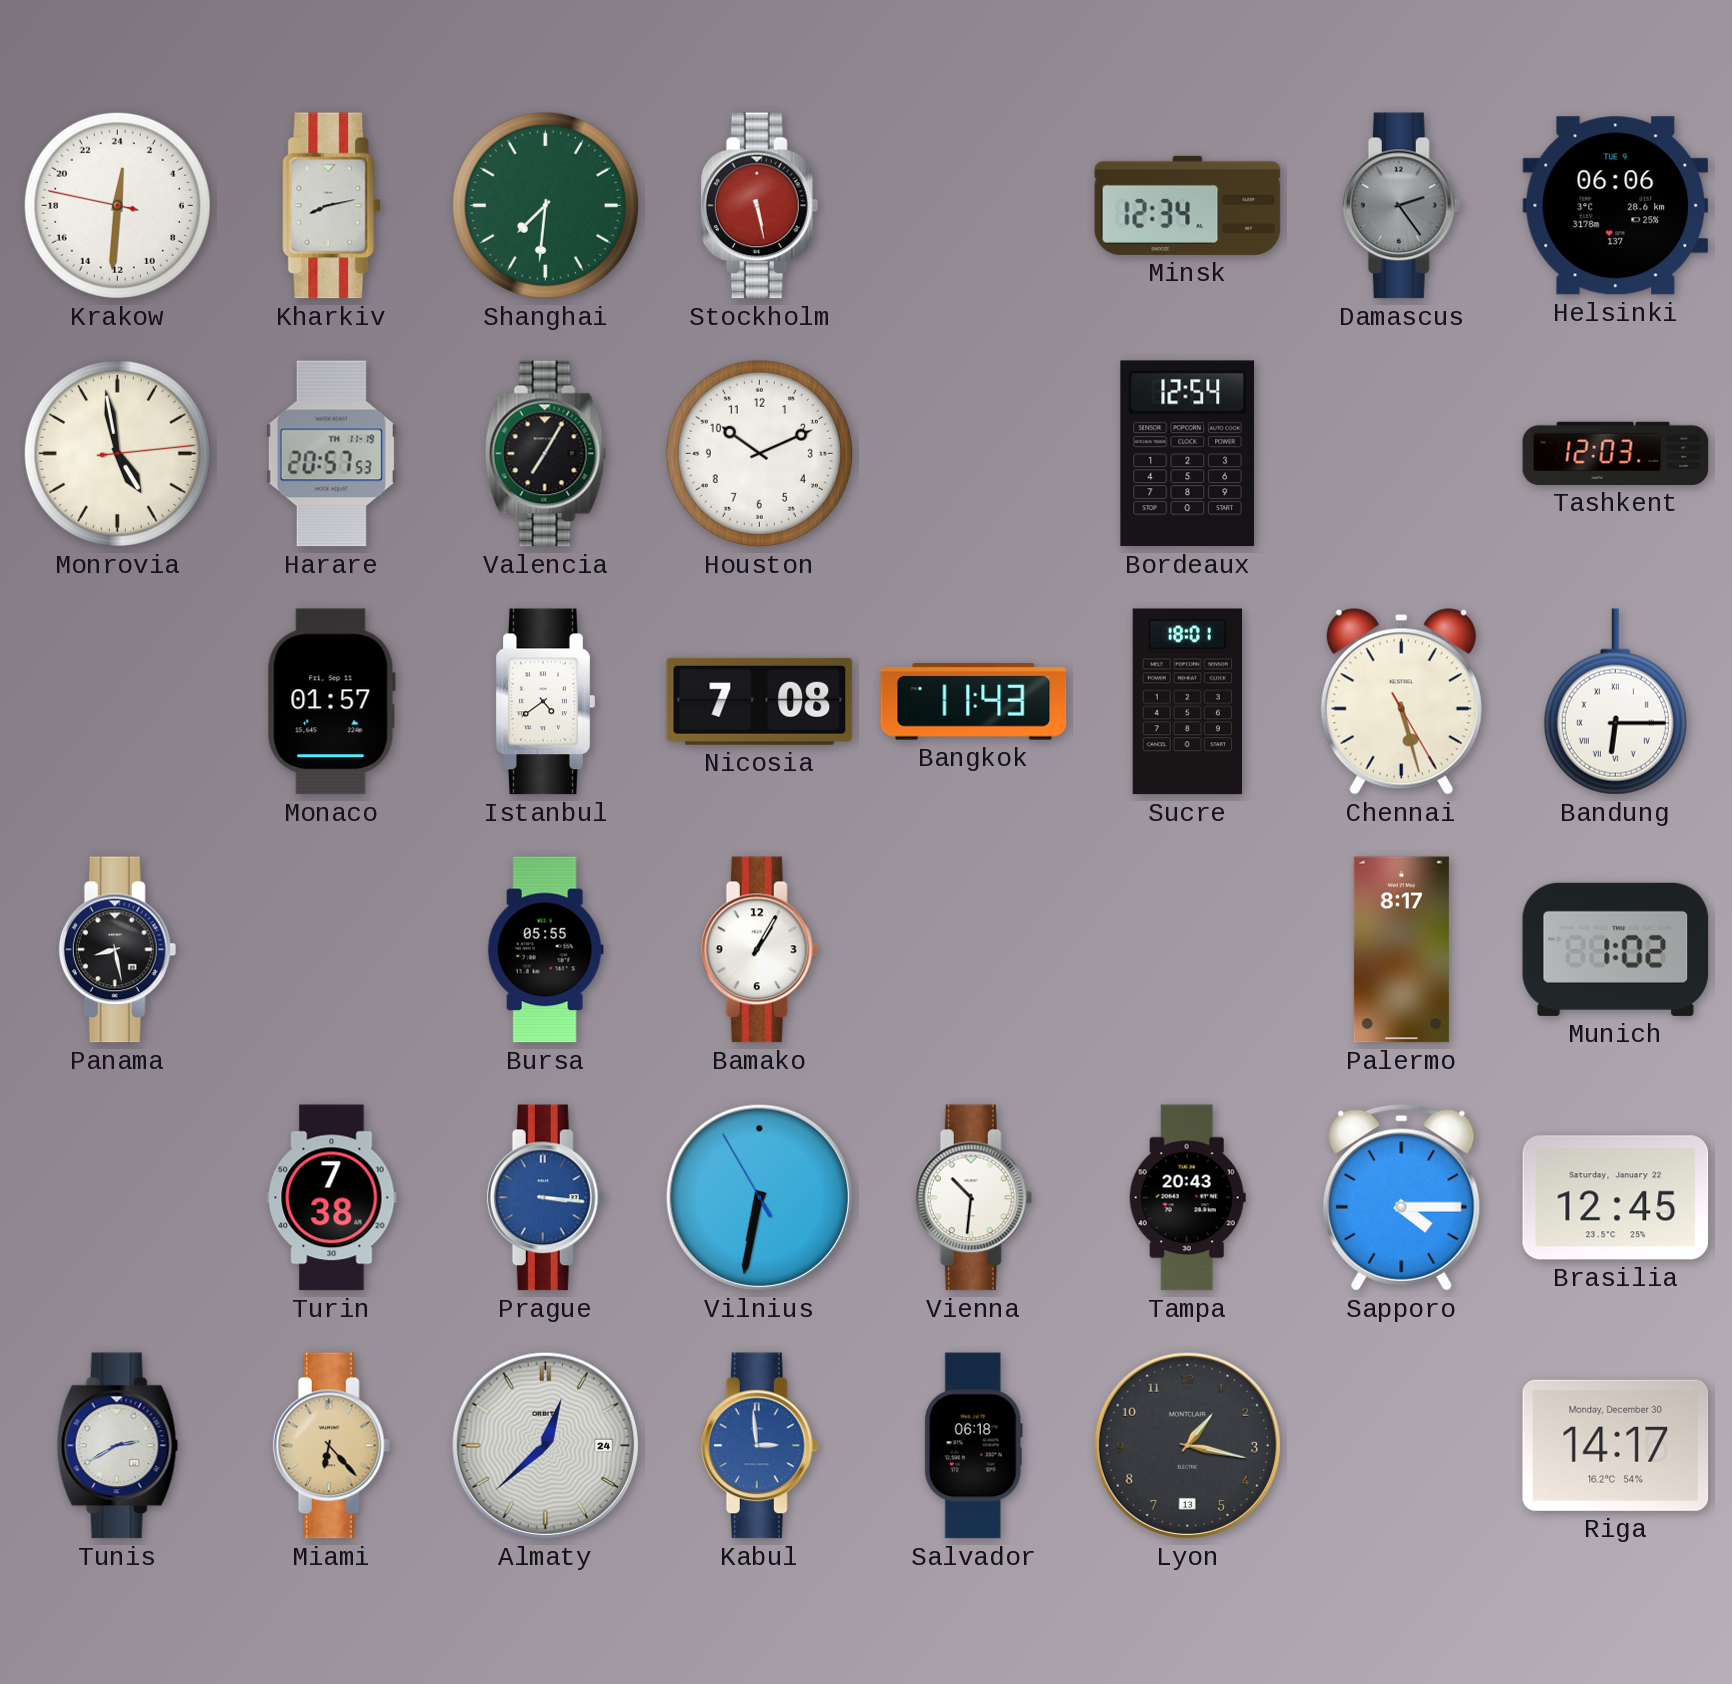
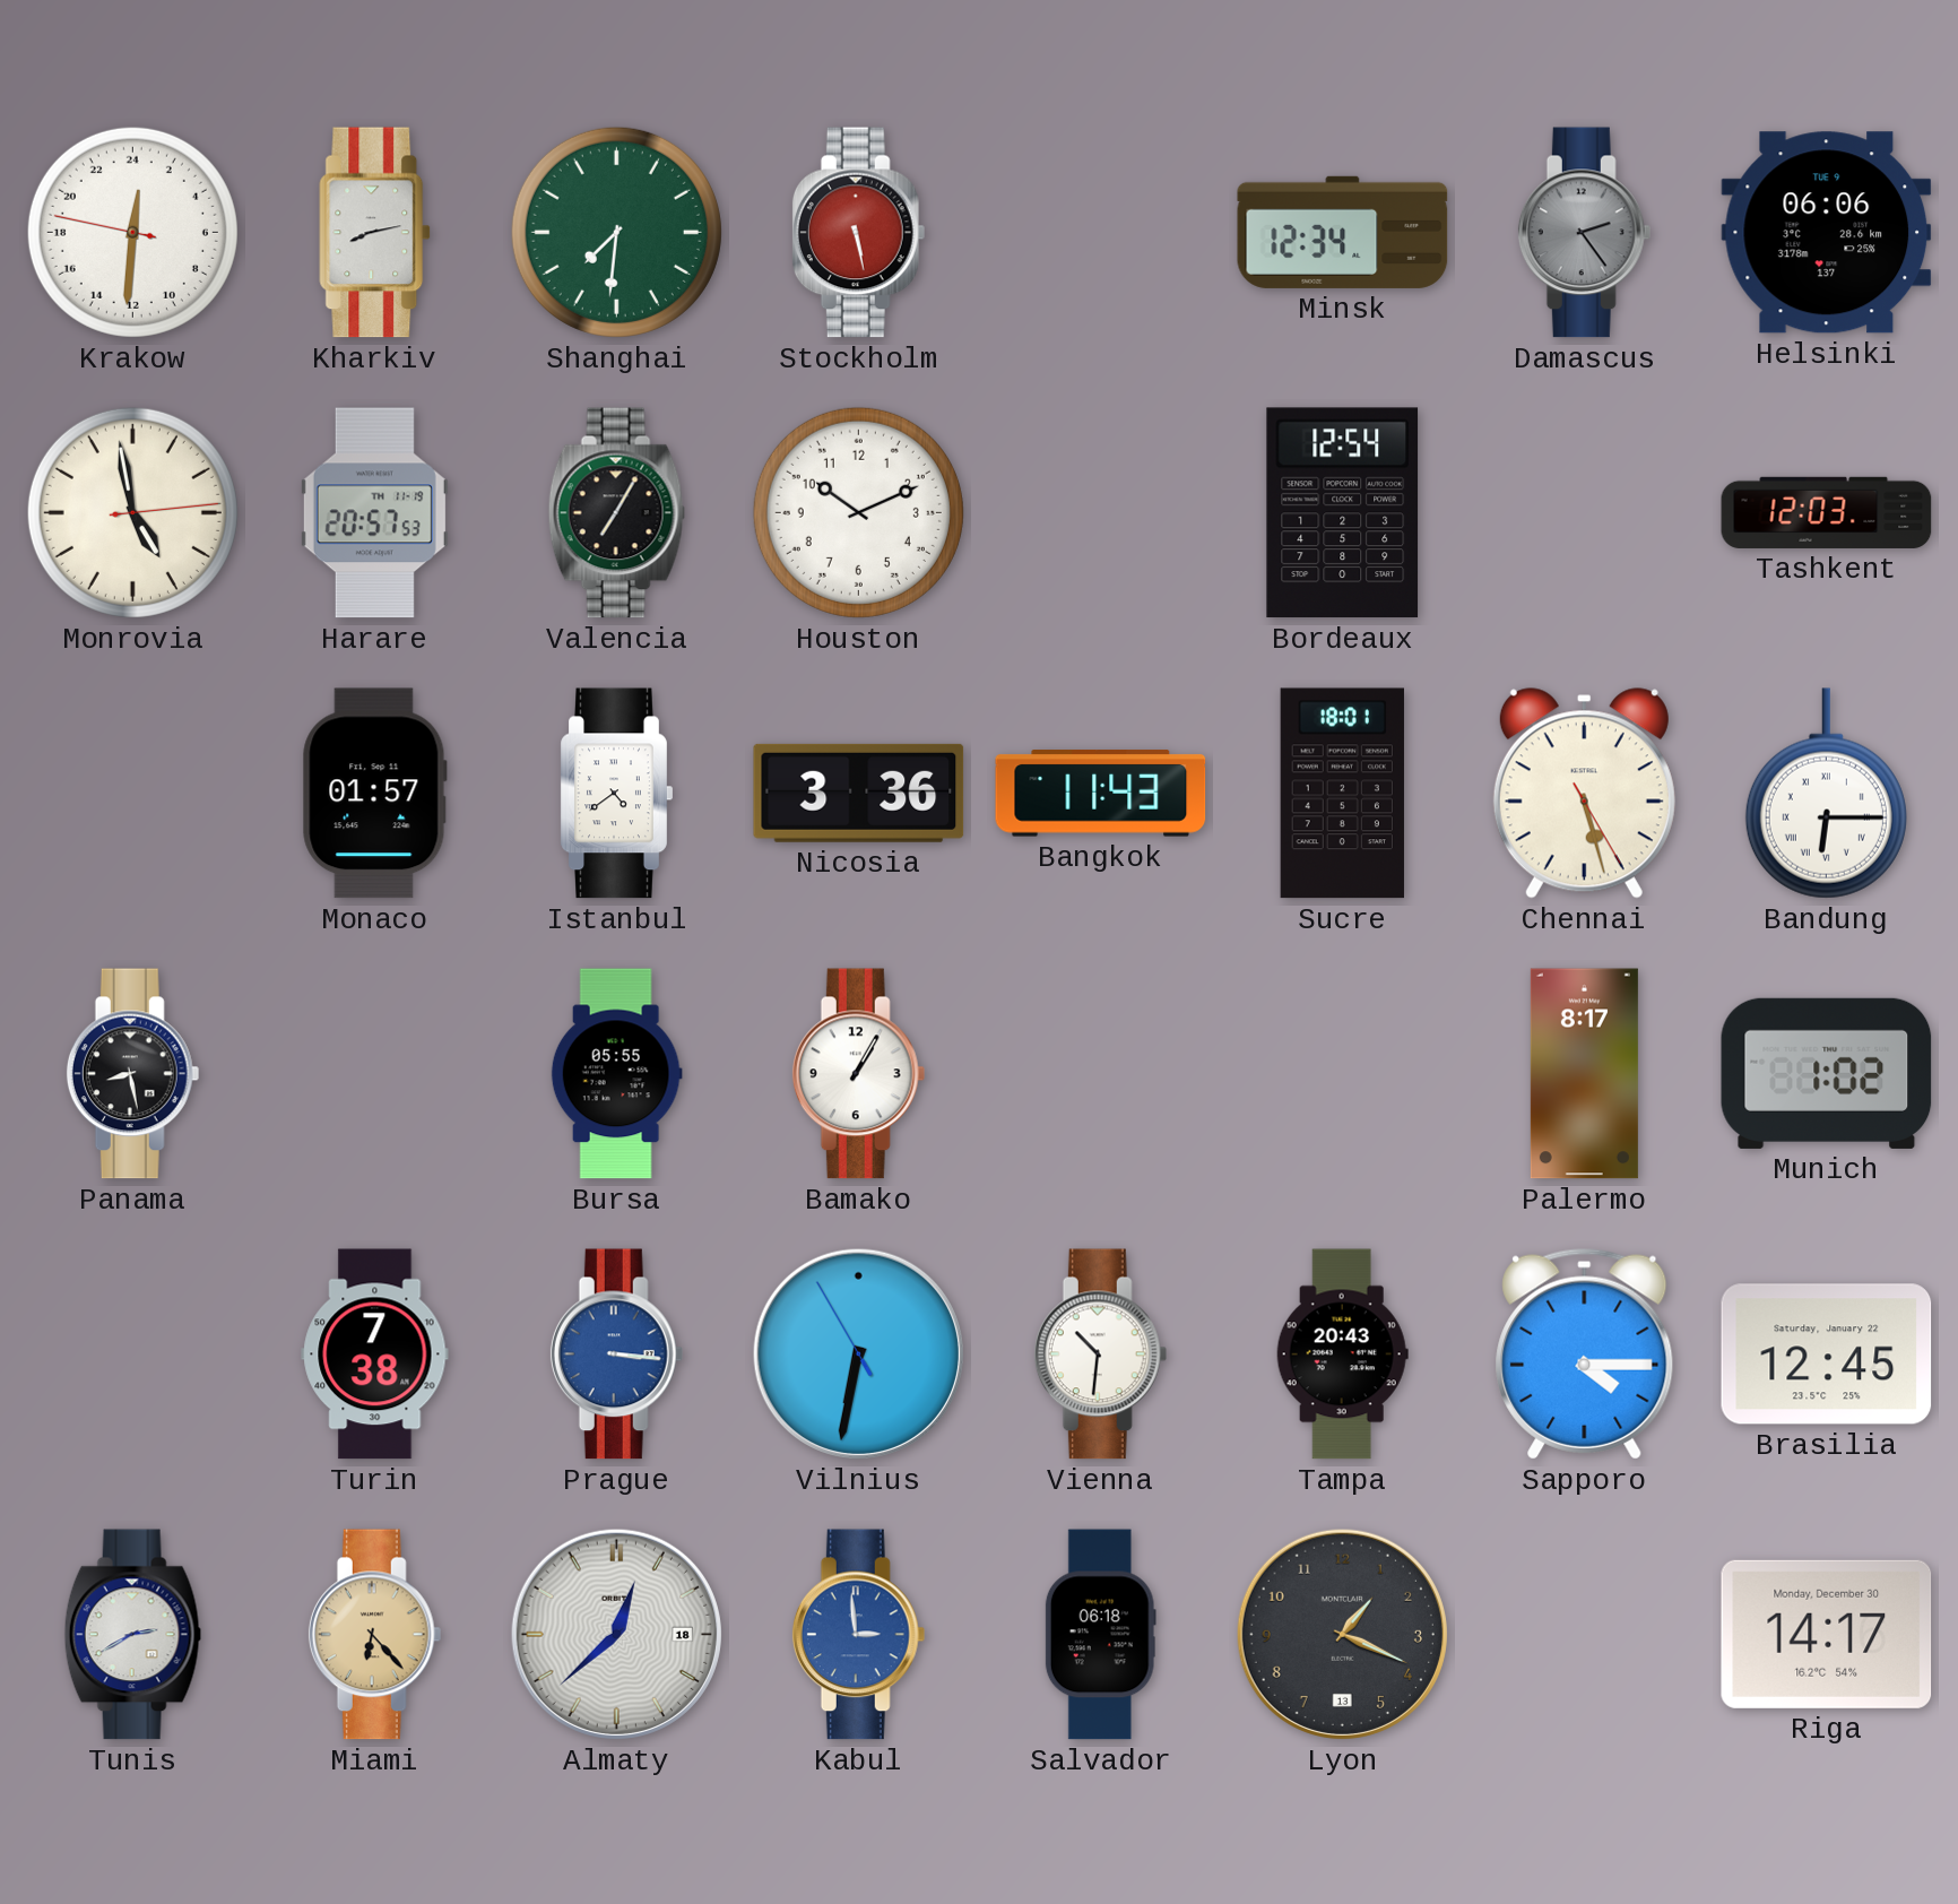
Nicosia: 7:08 -> 3:36 (859, 793)
Almaty date: 24 -> 18 (616, 1634)
Lyon: 1:17 -> 1:19 (1342, 1634)
